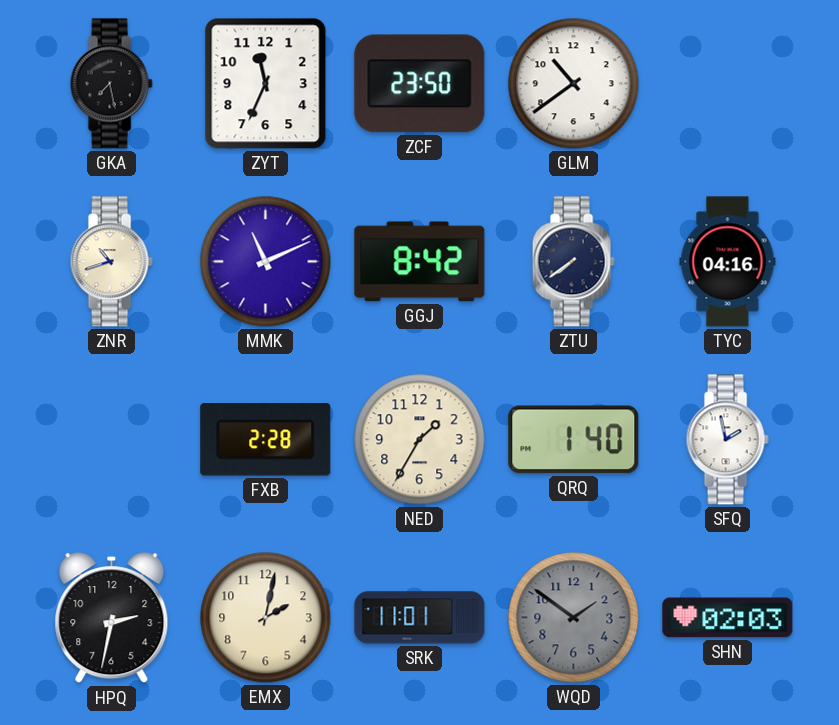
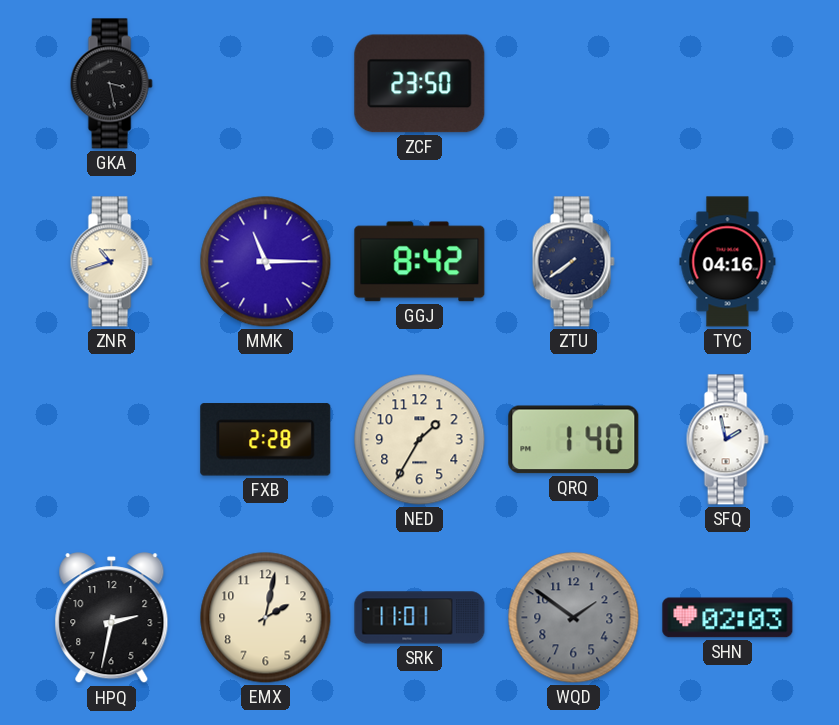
GKA: 7:28 -> 3:28 (111, 84)
ZYT: 11:34 -> none (266, 84)
GLM: 10:39 -> none (574, 84)
MMK: 11:11 -> 11:15 (266, 262)
